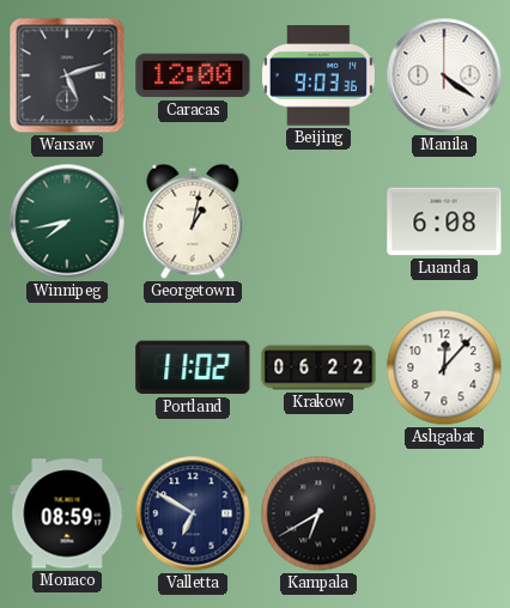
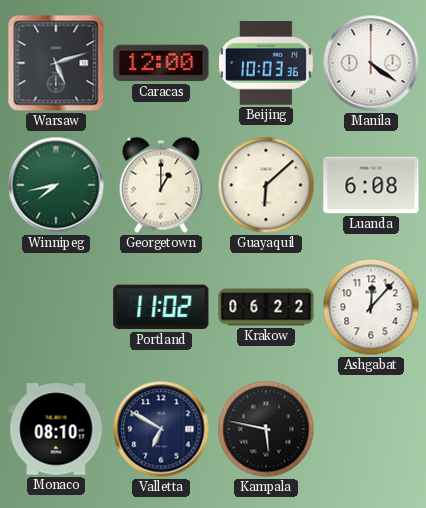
Beijing: 9:03 -> 10:03 (266, 63)
Georgetown: 1:02 -> 1:00 (161, 185)
Guayaquil: none -> 6:08 (266, 185)
Monaco: 08:59 -> 08:10 (56, 429)
Kampala: 6:40 -> 5:47 (266, 429)
